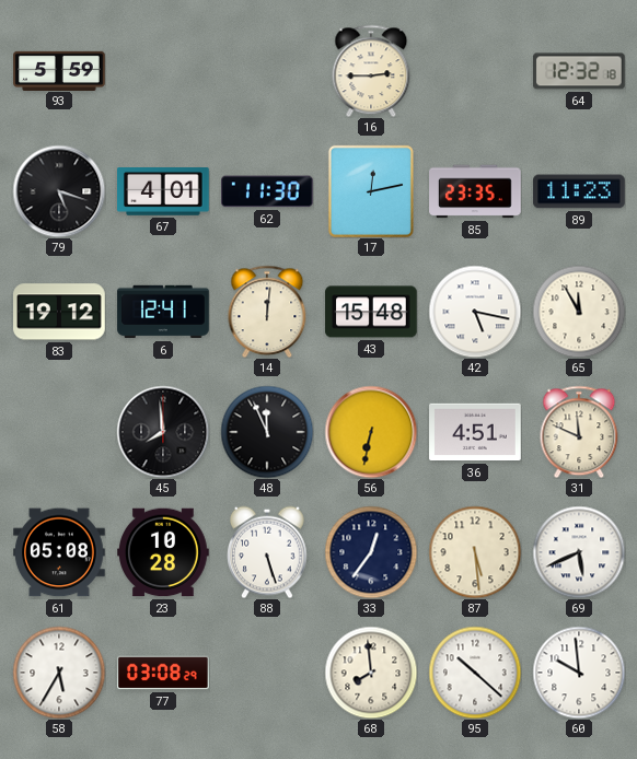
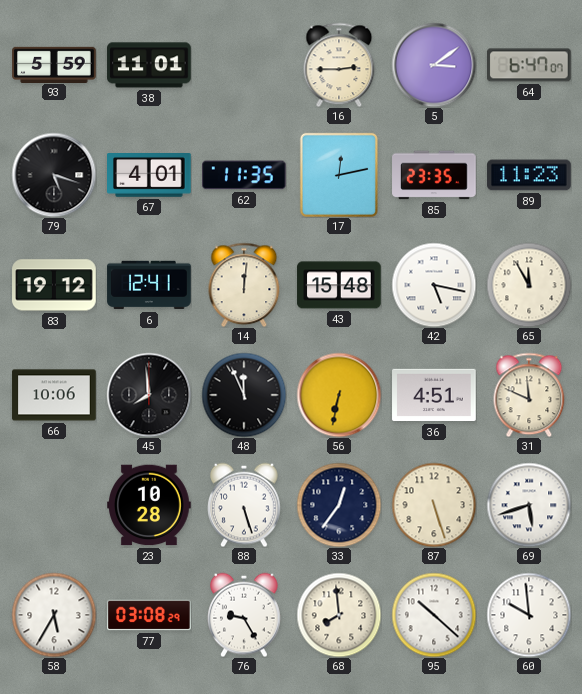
38: none -> 11:01 (149, 65)
5: none -> 3:09 (434, 65)
64: 12:32 -> 6:47 (530, 65)
62: 11:30 -> 11:35 (245, 175)
66: none -> 10:06 (54, 395)
61: 05:08 -> none (59, 552)
87: 5:29 -> 5:27 (434, 505)
69: 5:41 -> 5:42 (529, 505)
76: none -> 9:25 (245, 615)
